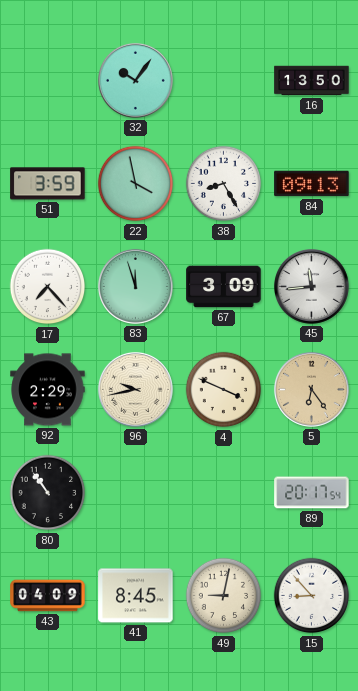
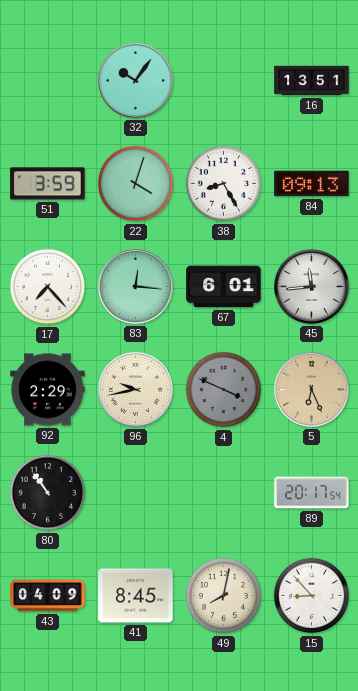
16: 13:50 -> 13:51 (312, 81)
22: 3:58 -> 4:03 (136, 184)
83: 11:57 -> 12:16 (135, 286)
67: 3:09 -> 6:01 (224, 287)
4 dial: cream -> grey (224, 390)
5: 6:24 -> 6:26 (311, 389)
49: 9:02 -> 8:02 (224, 596)
